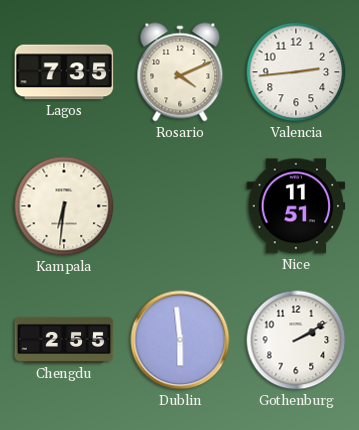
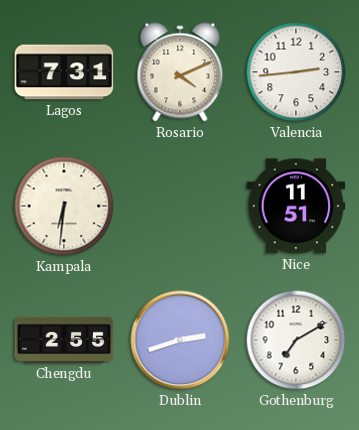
Lagos: 7:35 -> 7:31 (64, 72)
Dublin: 5:59 -> 2:42 (180, 340)
Gothenburg: 2:10 -> 7:10 (296, 340)
